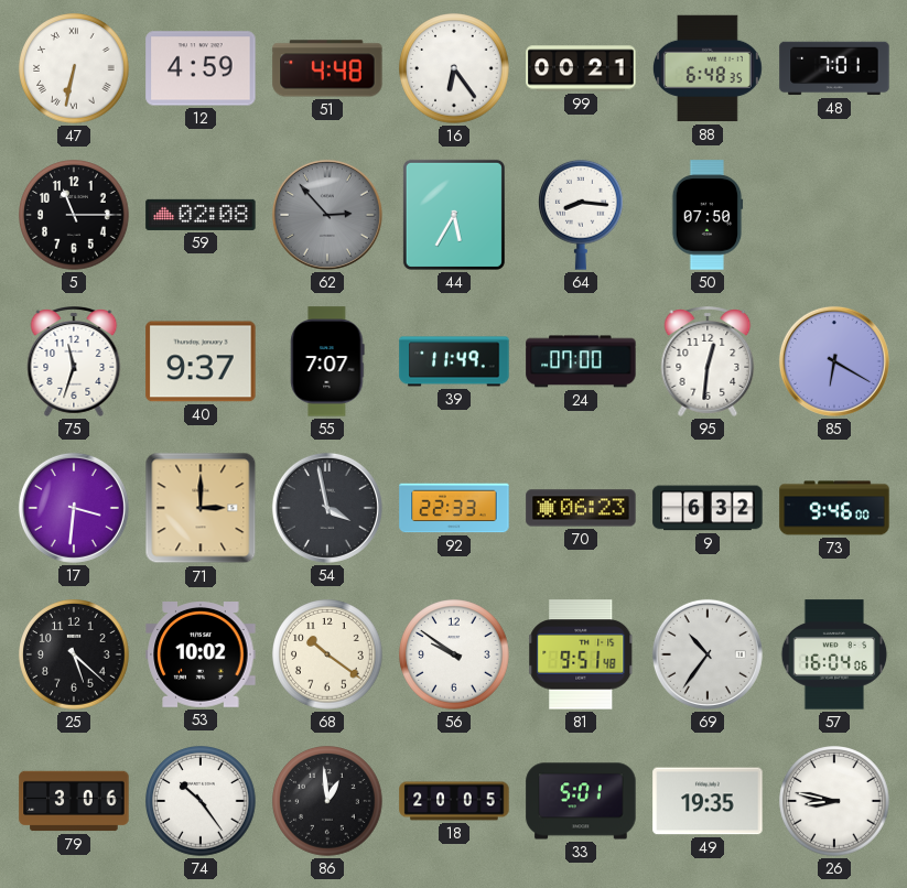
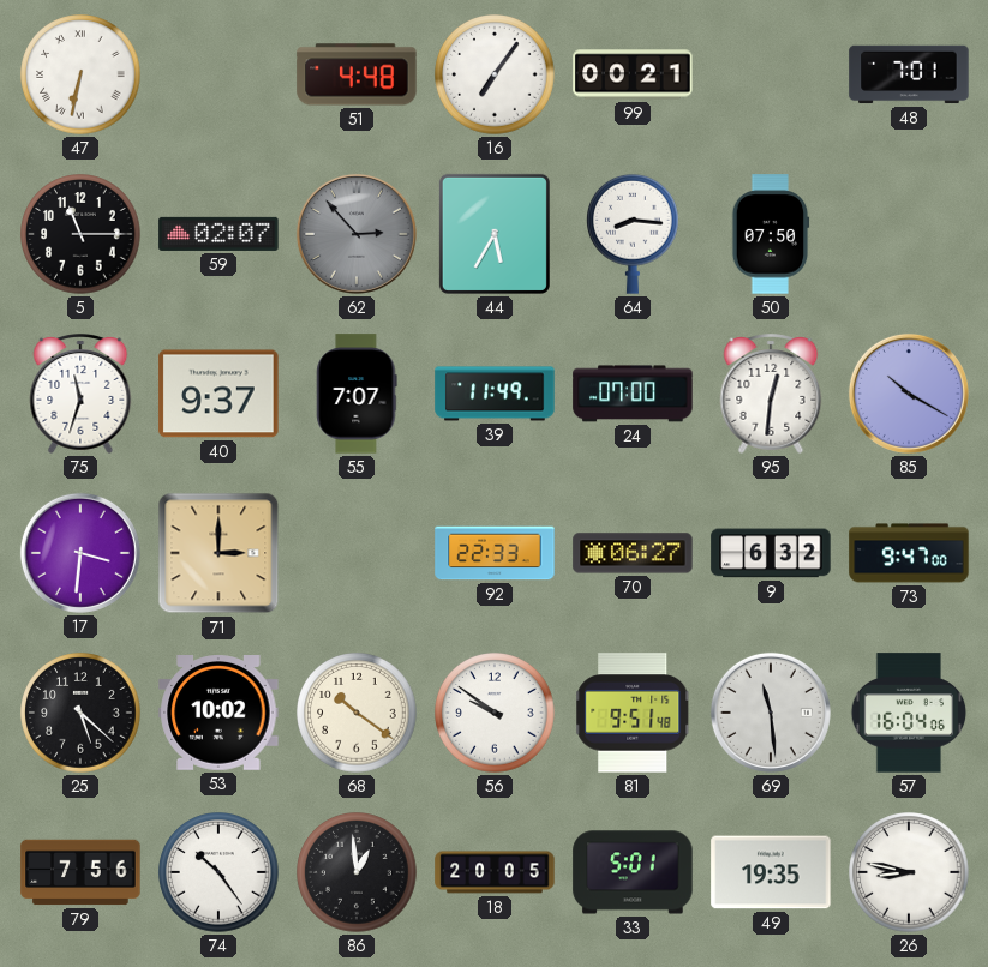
12: 4:59 -> none (201, 68)
16: 6:24 -> 7:06 (495, 74)
88: 6:48 -> none (708, 68)
59: 02:08 -> 02:07 (218, 234)
85: 6:20 -> 10:20 (909, 394)
54: 3:58 -> none (327, 508)
70: 06:23 -> 06:27 (633, 553)
73: 9:46 -> 9:47 (909, 553)
69: 10:36 -> 11:29 (771, 713)
79: 3:06 -> 7:56 (80, 872)
